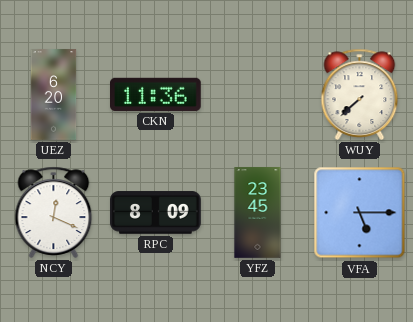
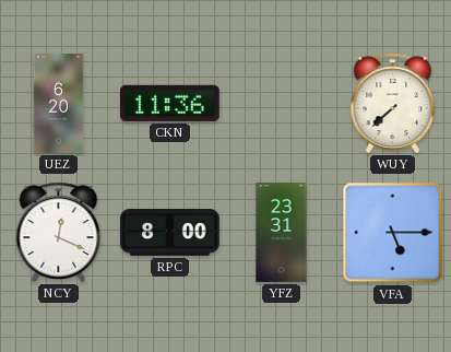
RPC: 8:09 -> 8:00 (170, 233)
YFZ: 23:45 -> 23:31 (282, 233)
